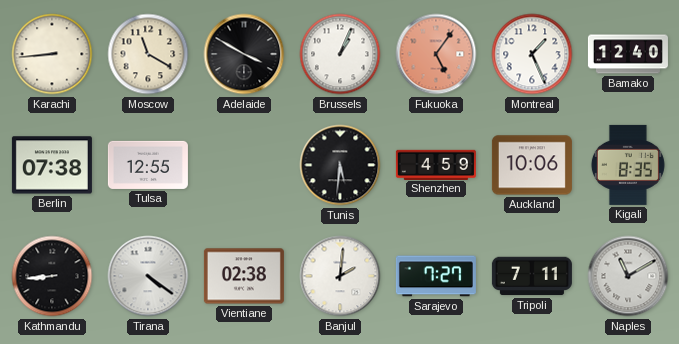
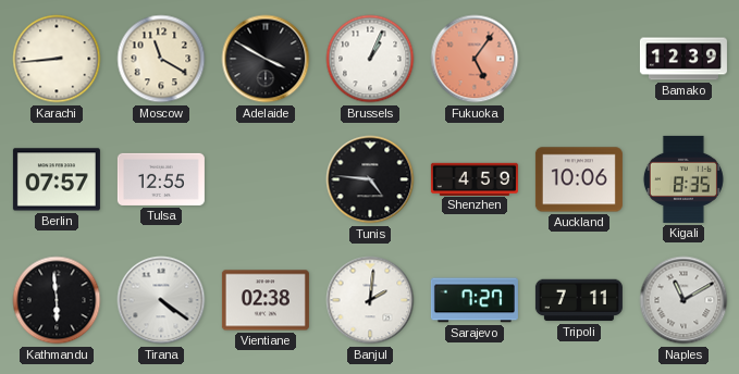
Montreal: 1:26 -> none (532, 54)
Bamako: 12:40 -> 12:39 (683, 59)
Berlin: 07:38 -> 07:57 (57, 179)
Tunis: 5:31 -> 4:46 (370, 179)
Kathmandu: 8:44 -> 5:59 (57, 300)
